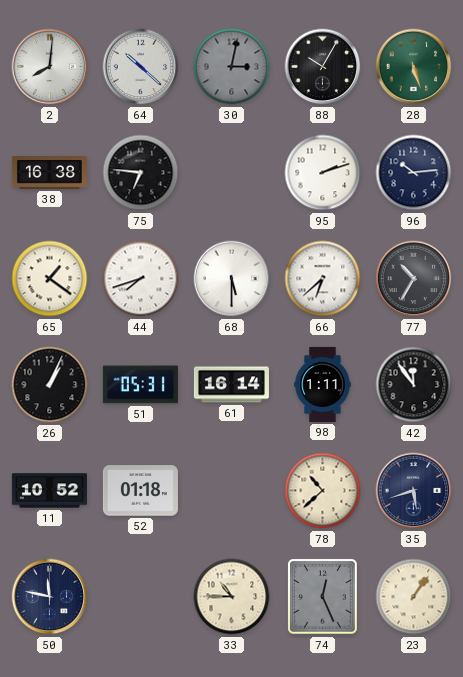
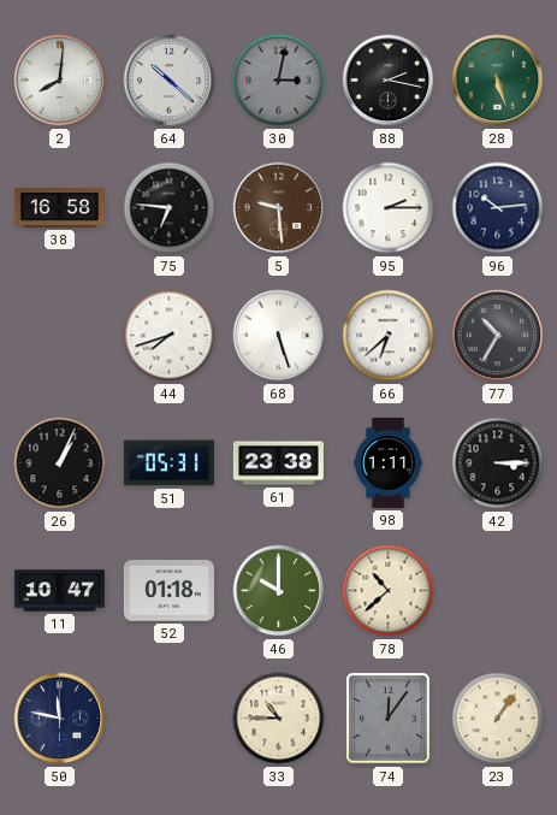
88: 10:05 -> 2:17 (389, 81)
38: 16:38 -> 16:58 (59, 208)
5: none -> 9:29 (279, 208)
95: 2:12 -> 2:15 (389, 208)
65: 1:21 -> none (50, 279)
68: 5:30 -> 5:27 (279, 336)
61: 16:14 -> 23:38 (278, 463)
42: 11:54 -> 3:15 (498, 463)
11: 10:52 -> 10:47 (59, 591)
46: none -> 10:00 (279, 591)
35: 5:42 -> none (414, 491)
74: 12:26 -> 12:06 (389, 719)
